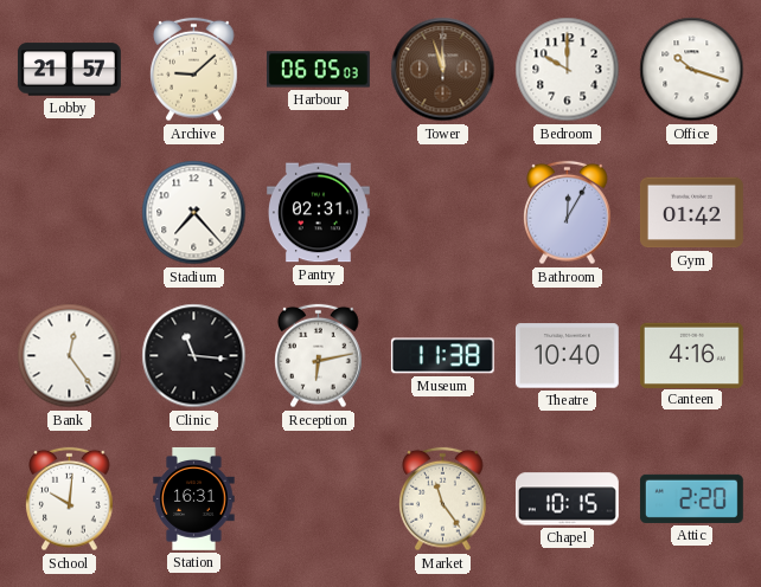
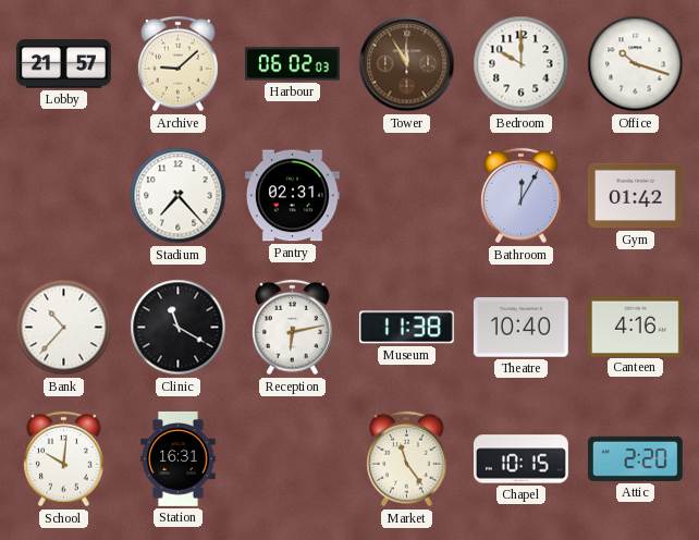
Harbour: 06:05 -> 06:02 (292, 64)
Tower: 11:57 -> 11:55 (407, 64)
Bank: 12:24 -> 10:37 (64, 328)
Clinic: 11:16 -> 11:20 (179, 328)
